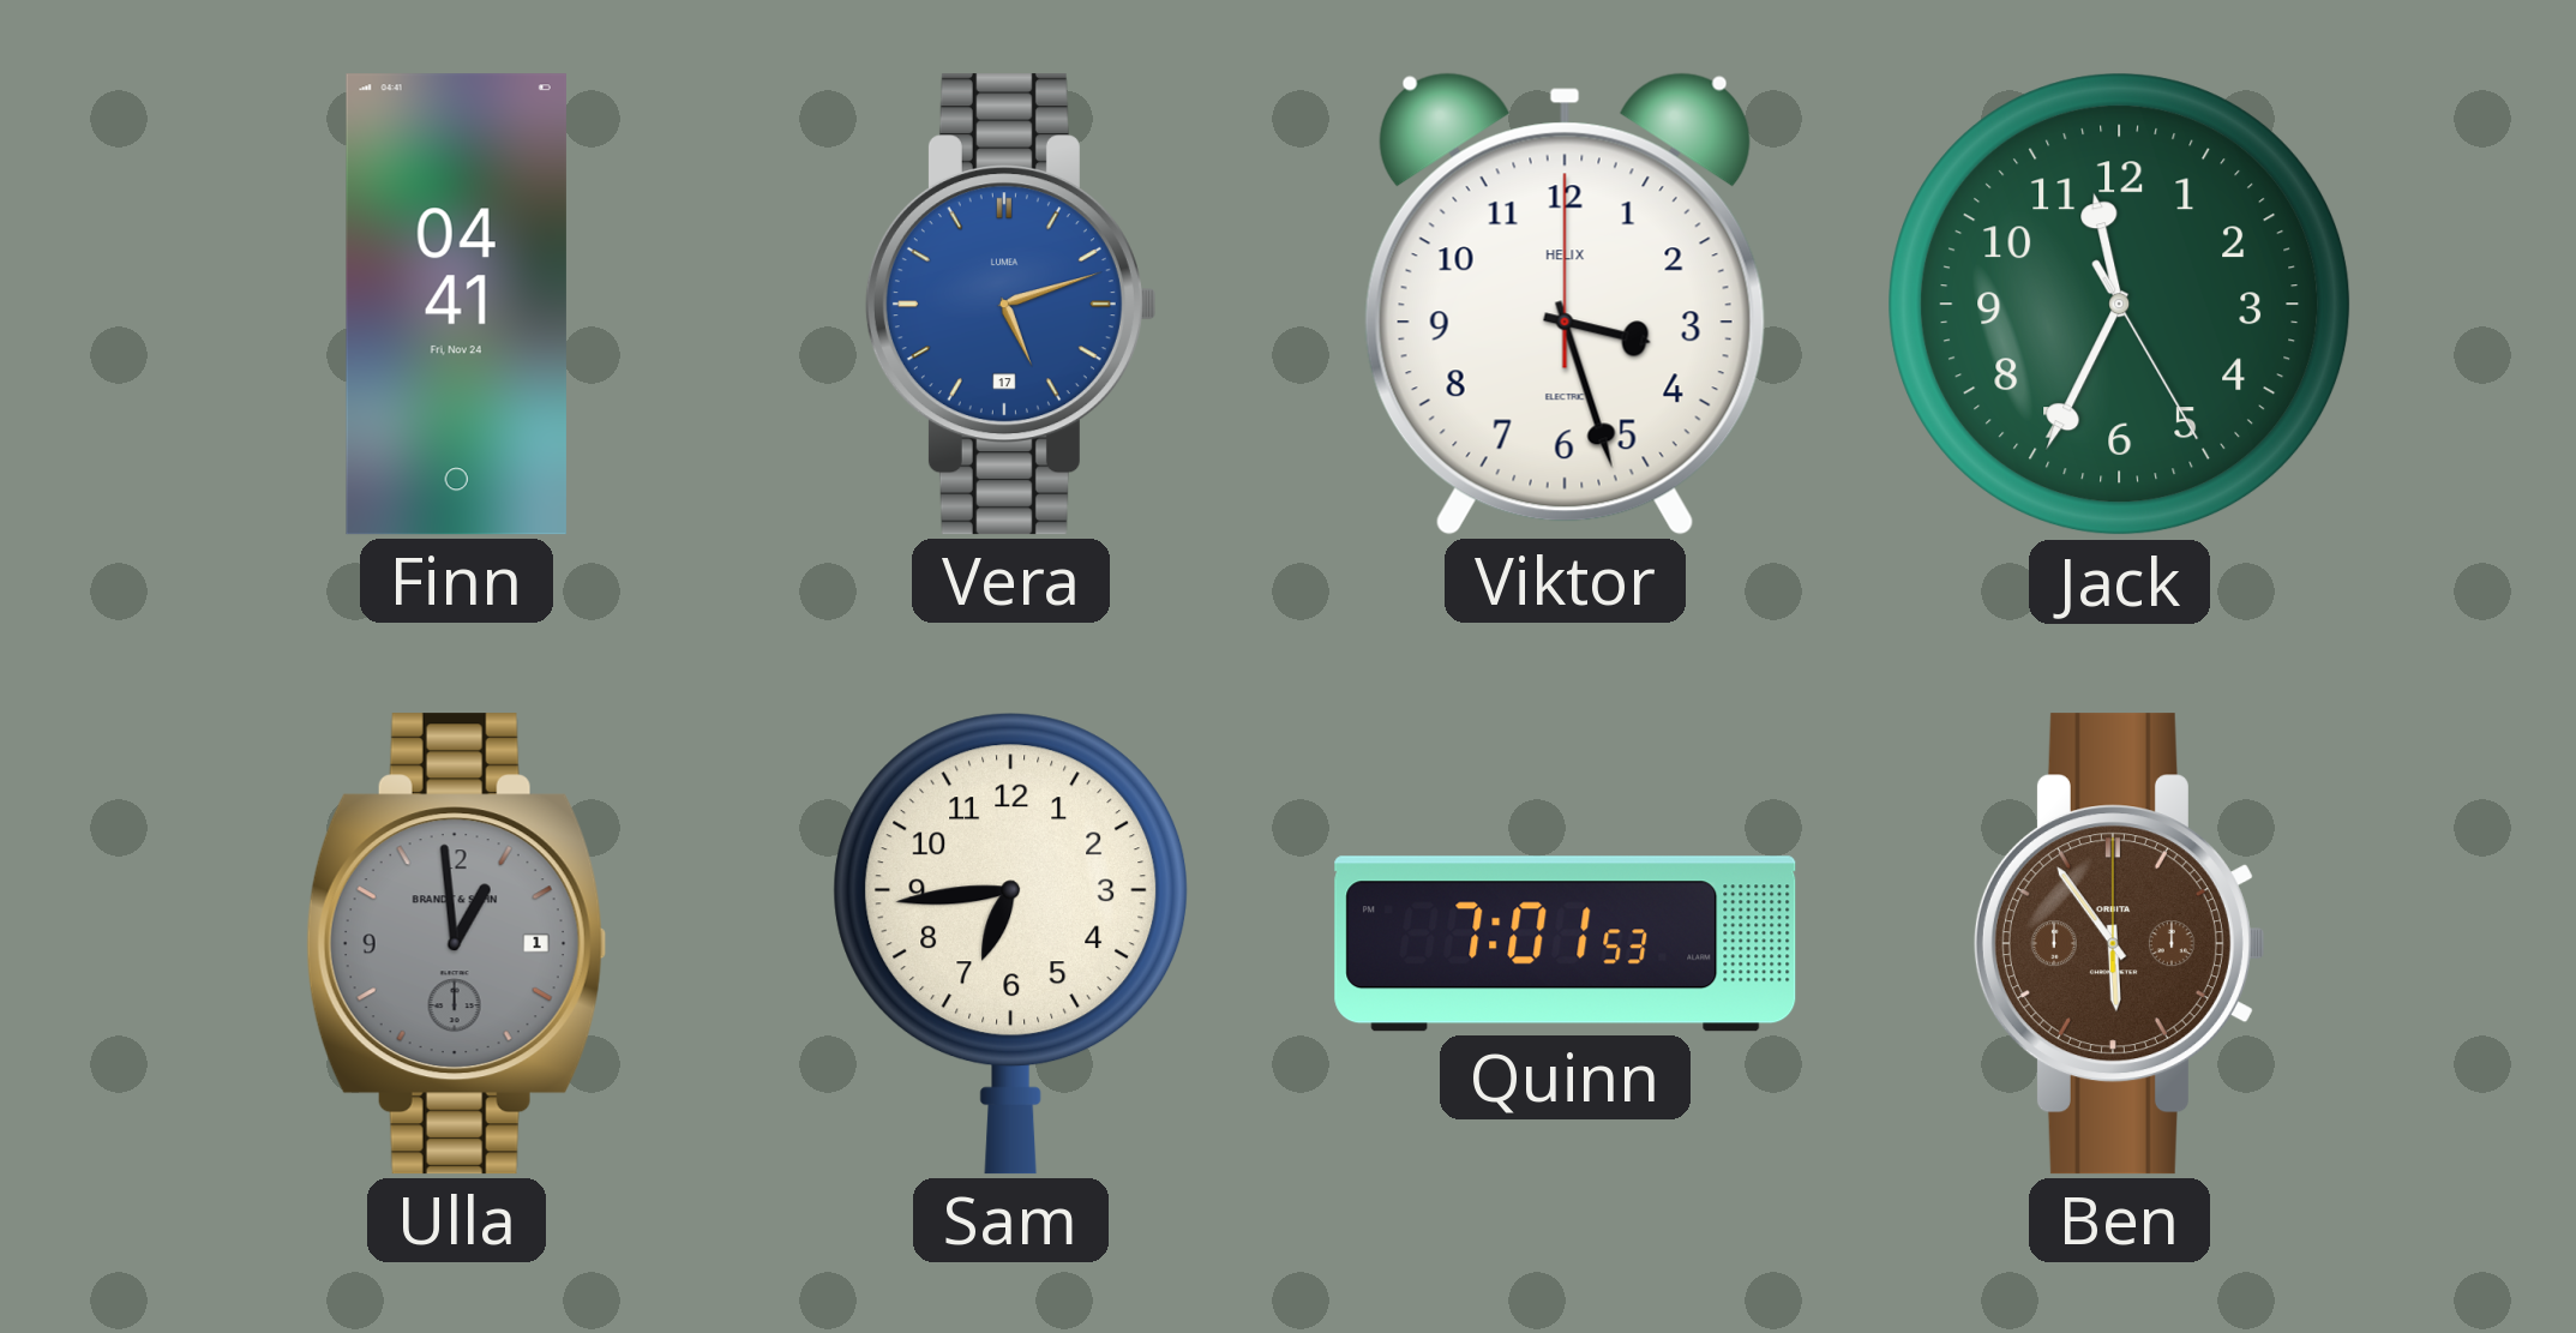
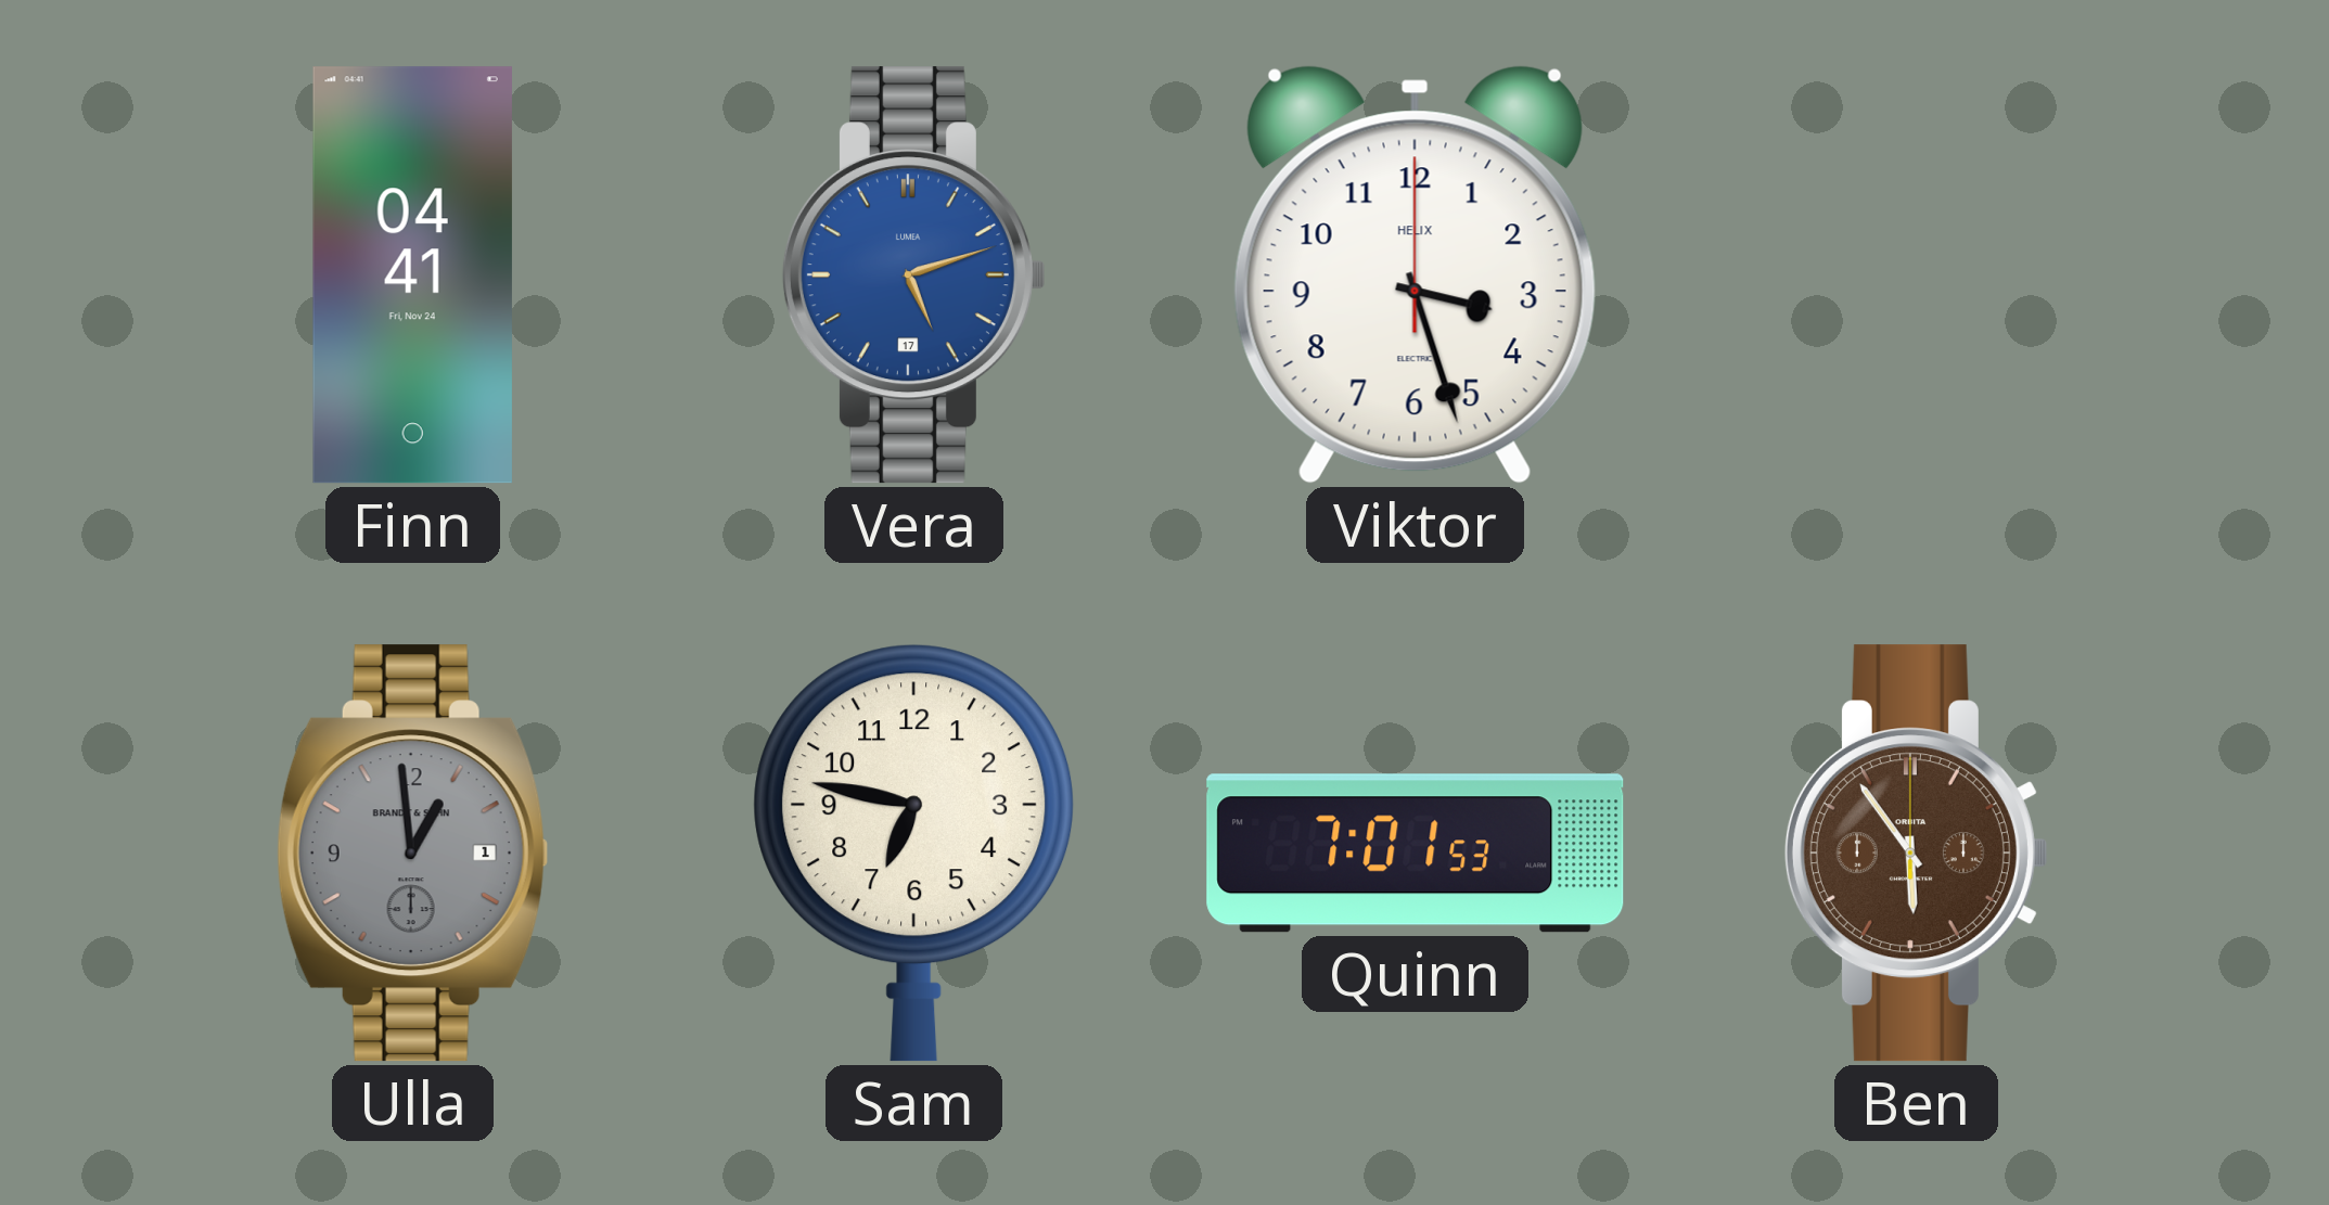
Jack: 11:34 -> none (2120, 305)
Sam: 6:44 -> 6:47 (914, 853)
